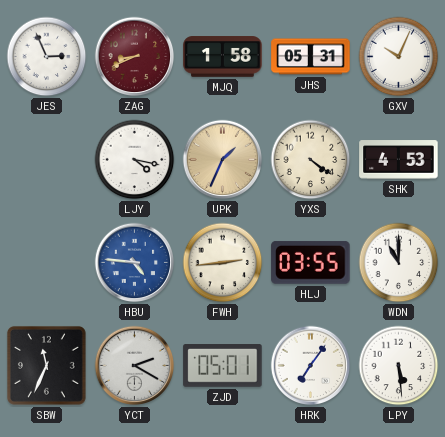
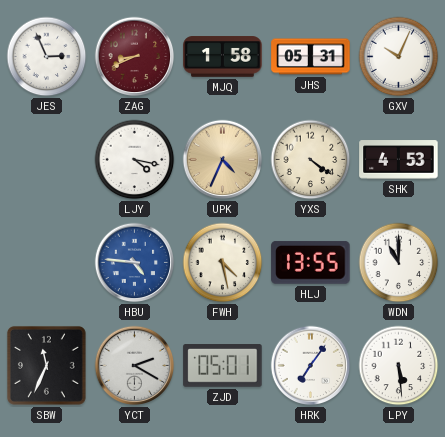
UPK: 1:34 -> 4:34 (223, 160)
FWH: 2:44 -> 4:28 (223, 263)
HLJ: 03:55 -> 13:55 (311, 262)
